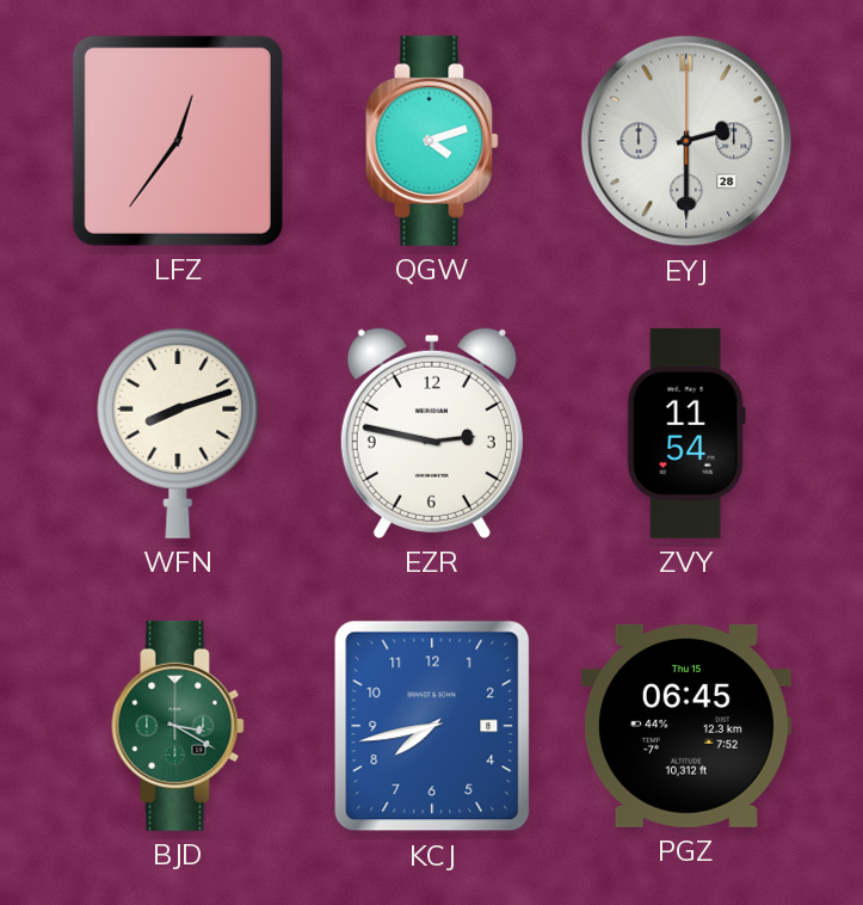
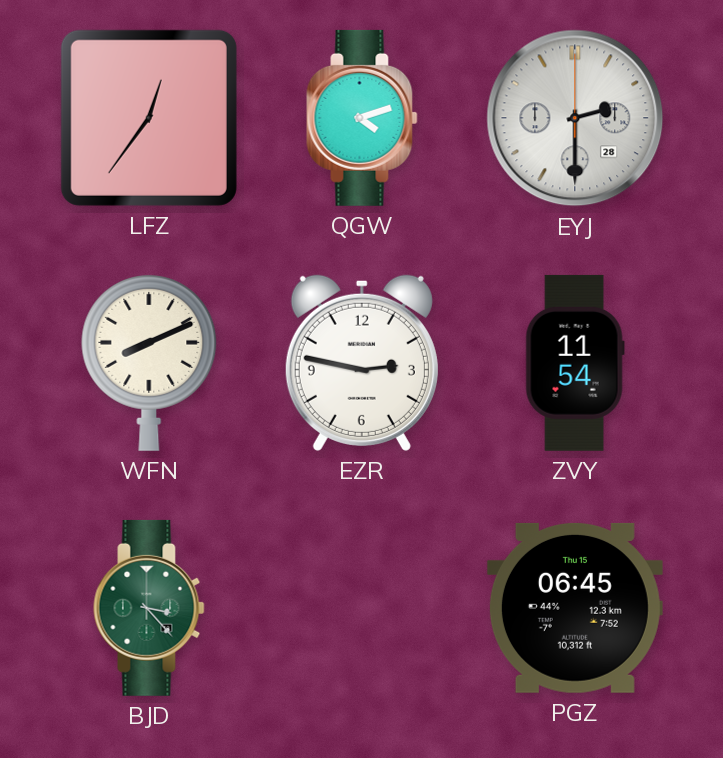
WFN: 8:12 -> 8:11 (149, 362)
BJD: 3:20 -> 3:23 (149, 608)
KCJ: 7:43 -> none (432, 726)
